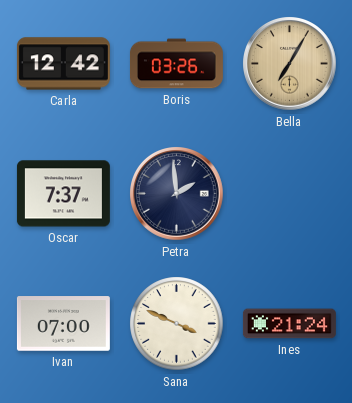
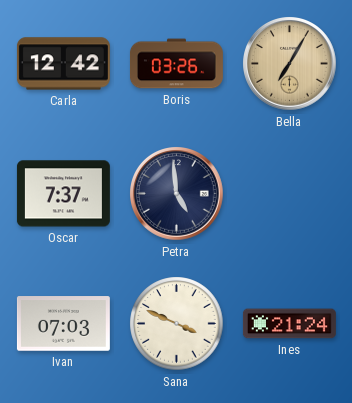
Petra: 1:59 -> 4:59 (177, 194)
Ivan: 07:00 -> 07:03 (63, 324)
